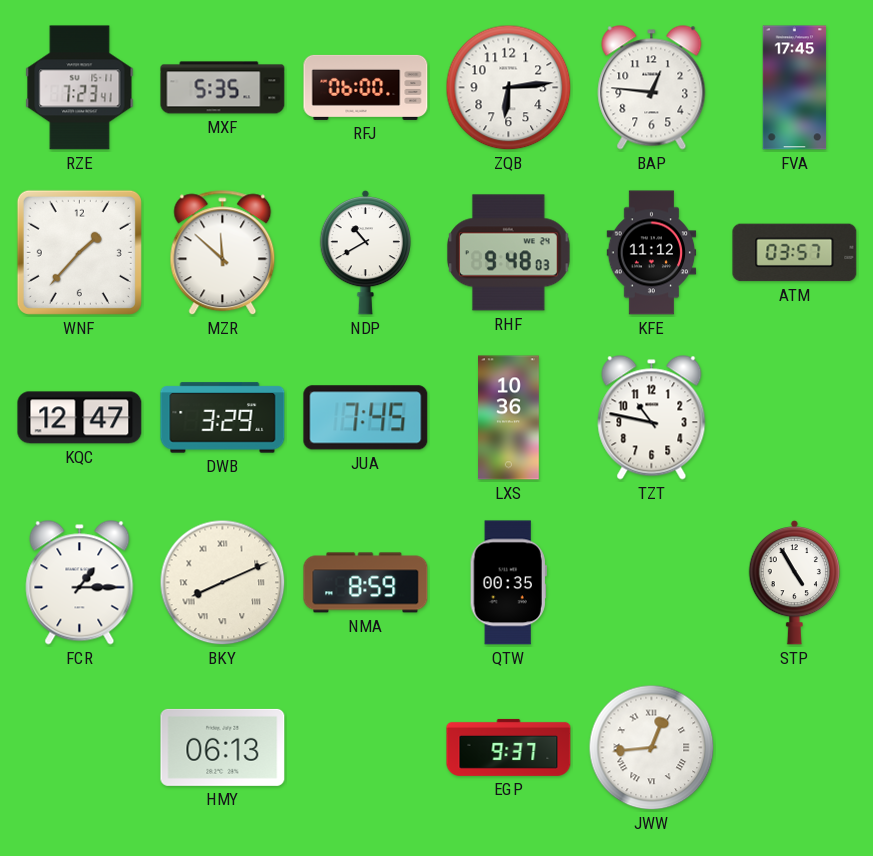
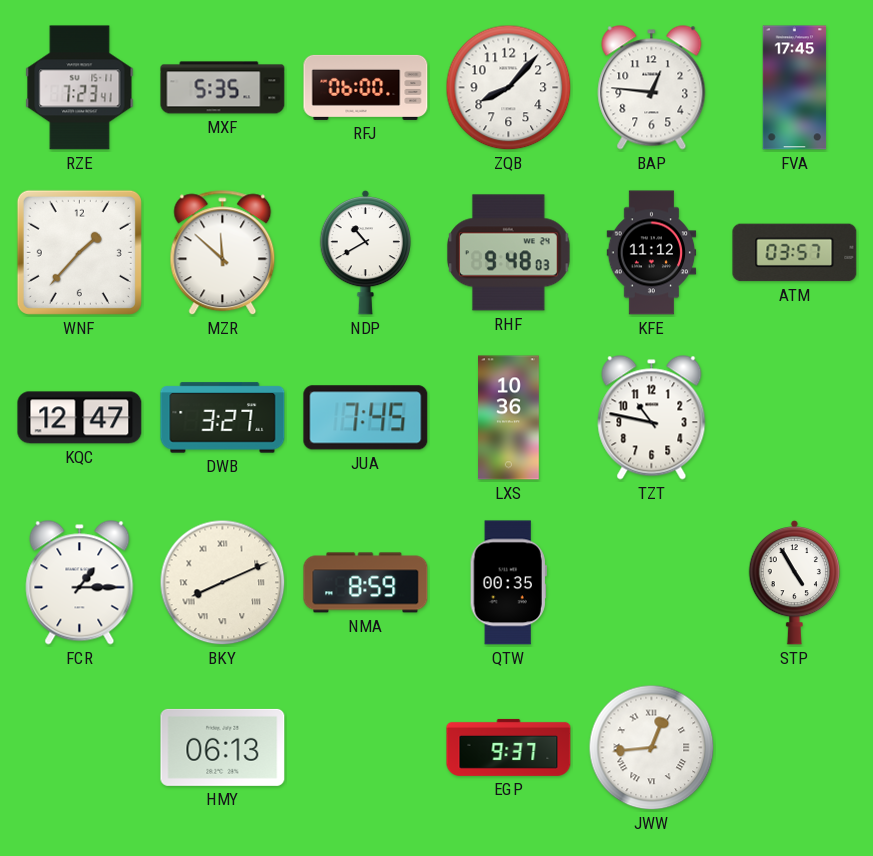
ZQB: 6:14 -> 8:07 (509, 88)
DWB: 3:29 -> 3:27 (223, 418)
